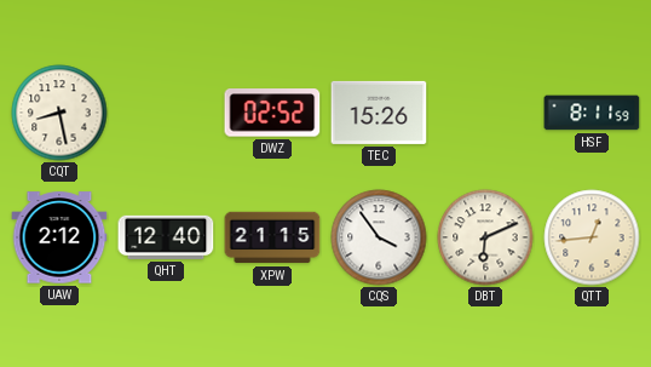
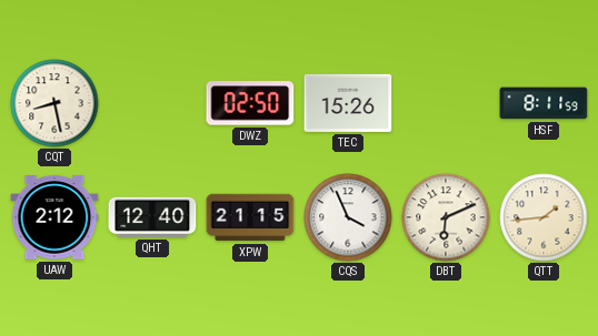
DWZ: 02:52 -> 02:50 (250, 103)
CQS: 3:54 -> 3:56 (348, 217)
QTT: 12:44 -> 1:44 (544, 217)
